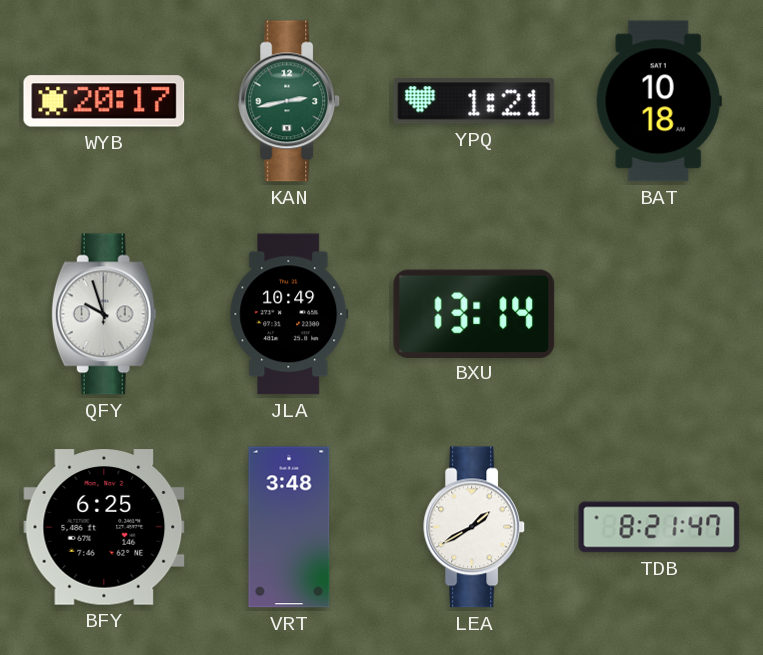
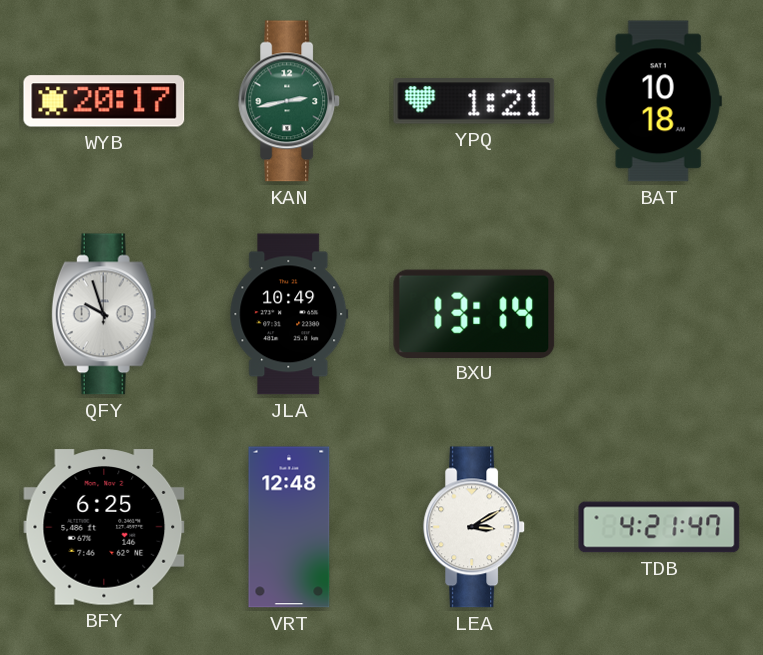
VRT: 3:48 -> 12:48 (289, 527)
LEA: 1:40 -> 3:10 (475, 527)
TDB: 8:21 -> 4:21 (659, 527)
